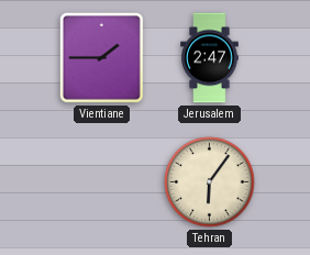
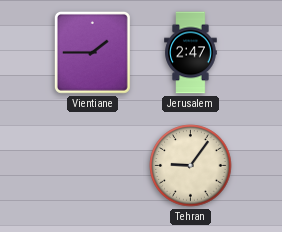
Tehran: 6:06 -> 9:06 (191, 166)
